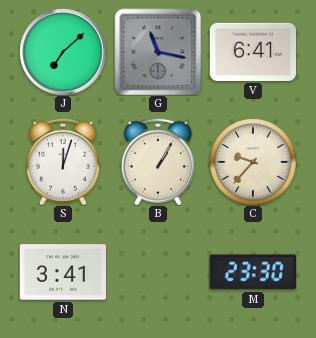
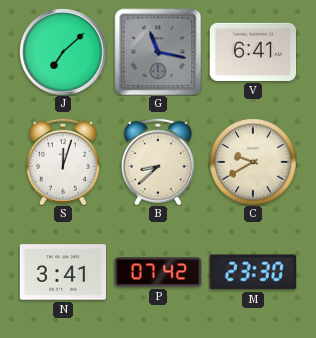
B: 1:05 -> 8:38 (158, 162)
C: 9:37 -> 9:40 (253, 162)
P: none -> 07:42 (158, 272)
